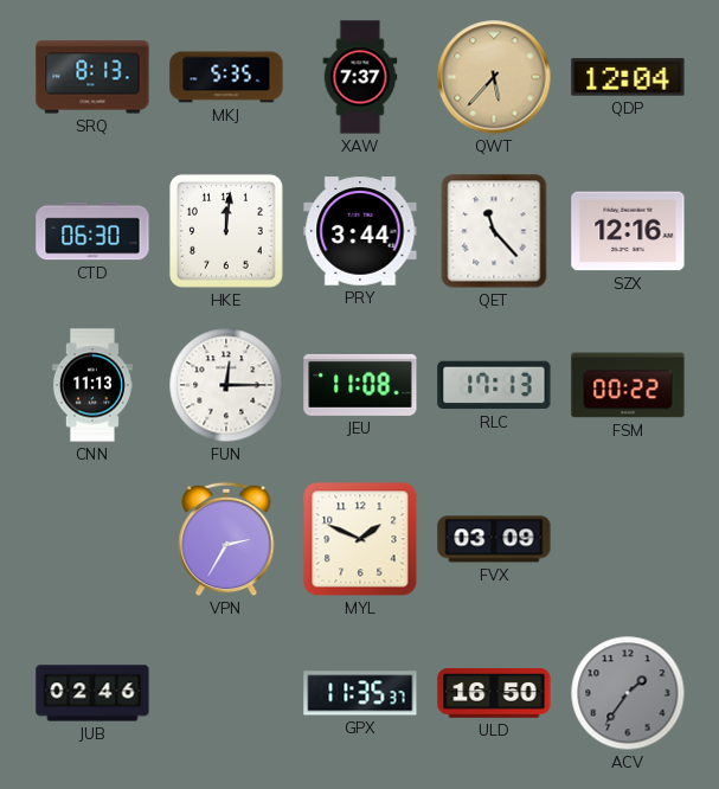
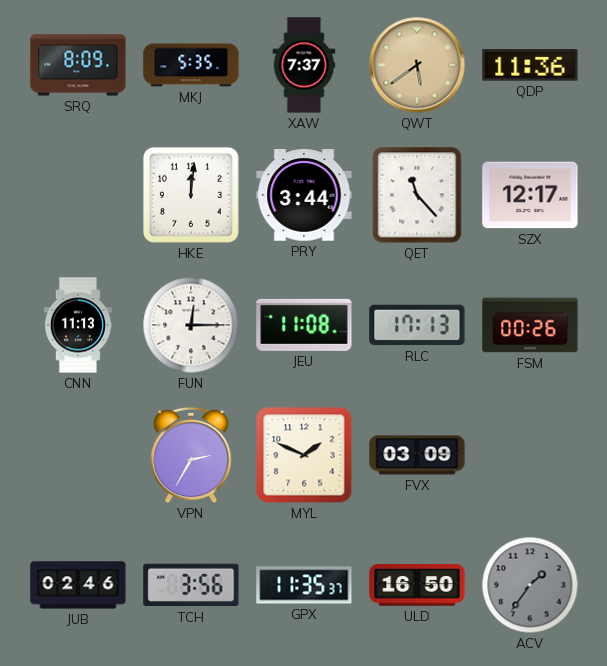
SRQ: 8:13 -> 8:09 (78, 65)
QWT: 5:37 -> 5:39 (417, 65)
QDP: 12:04 -> 11:36 (530, 65)
CTD: 06:30 -> none (92, 231)
SZX: 12:16 -> 12:17 (530, 195)
FSM: 00:22 -> 00:26 (530, 325)
TCH: none -> 3:56 (191, 585)
